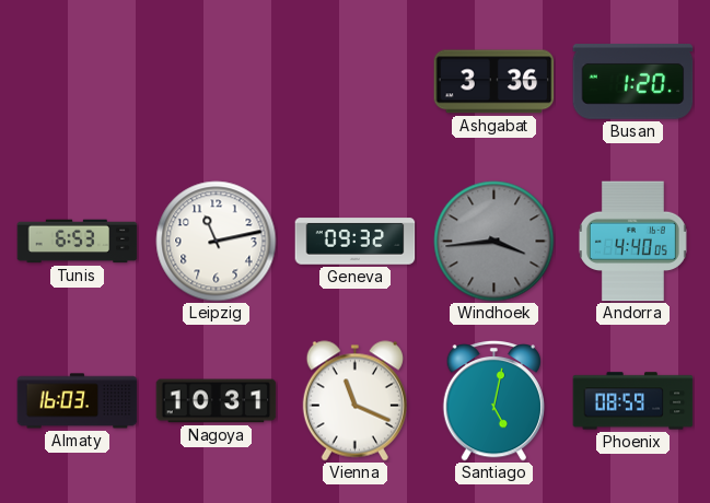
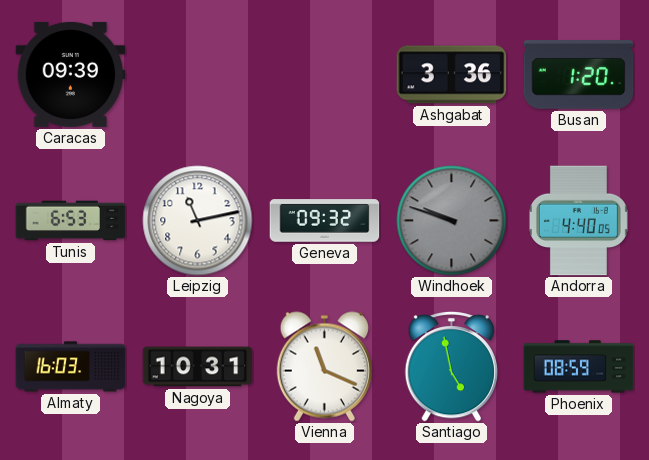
Caracas: none -> 09:39 (71, 74)
Windhoek: 3:44 -> 9:48 (452, 221)
Santiago: 5:02 -> 4:58 (451, 367)
